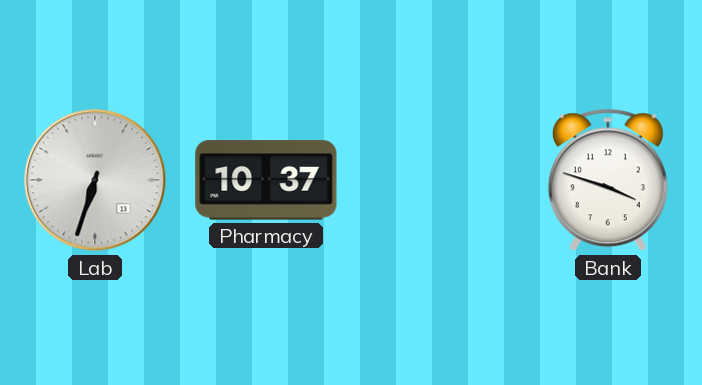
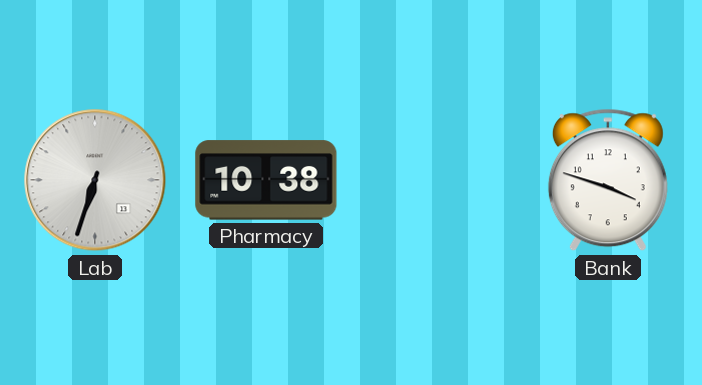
Pharmacy: 10:37 -> 10:38 (266, 180)
